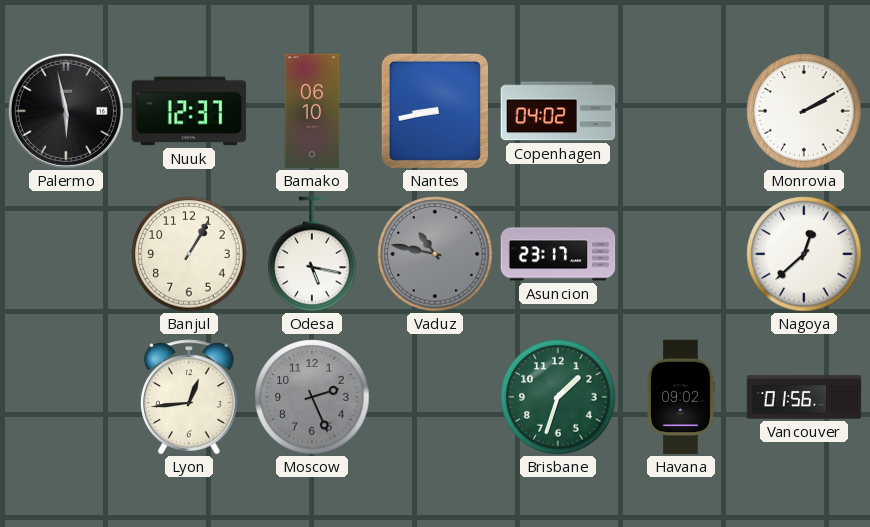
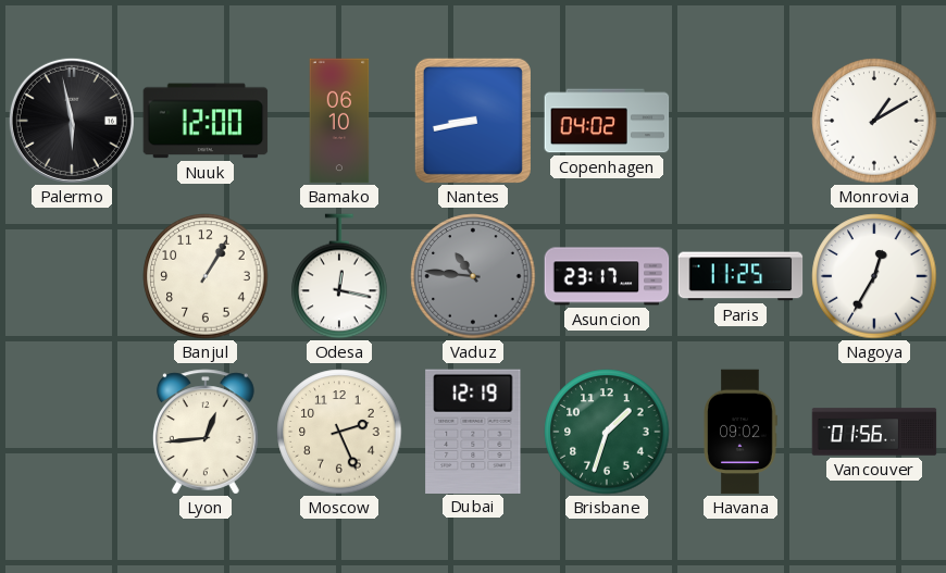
Nuuk: 12:37 -> 12:00 (206, 121)
Monrovia: 2:10 -> 1:10 (874, 121)
Odesa: 5:17 -> 12:17 (339, 276)
Vaduz: 10:47 -> 10:46 (473, 276)
Paris: none -> 11:25 (740, 276)
Nagoya: 12:38 -> 12:35 (874, 276)
Moscow dial: grey -> cream (339, 432)
Dubai: none -> 12:19 (473, 431)
